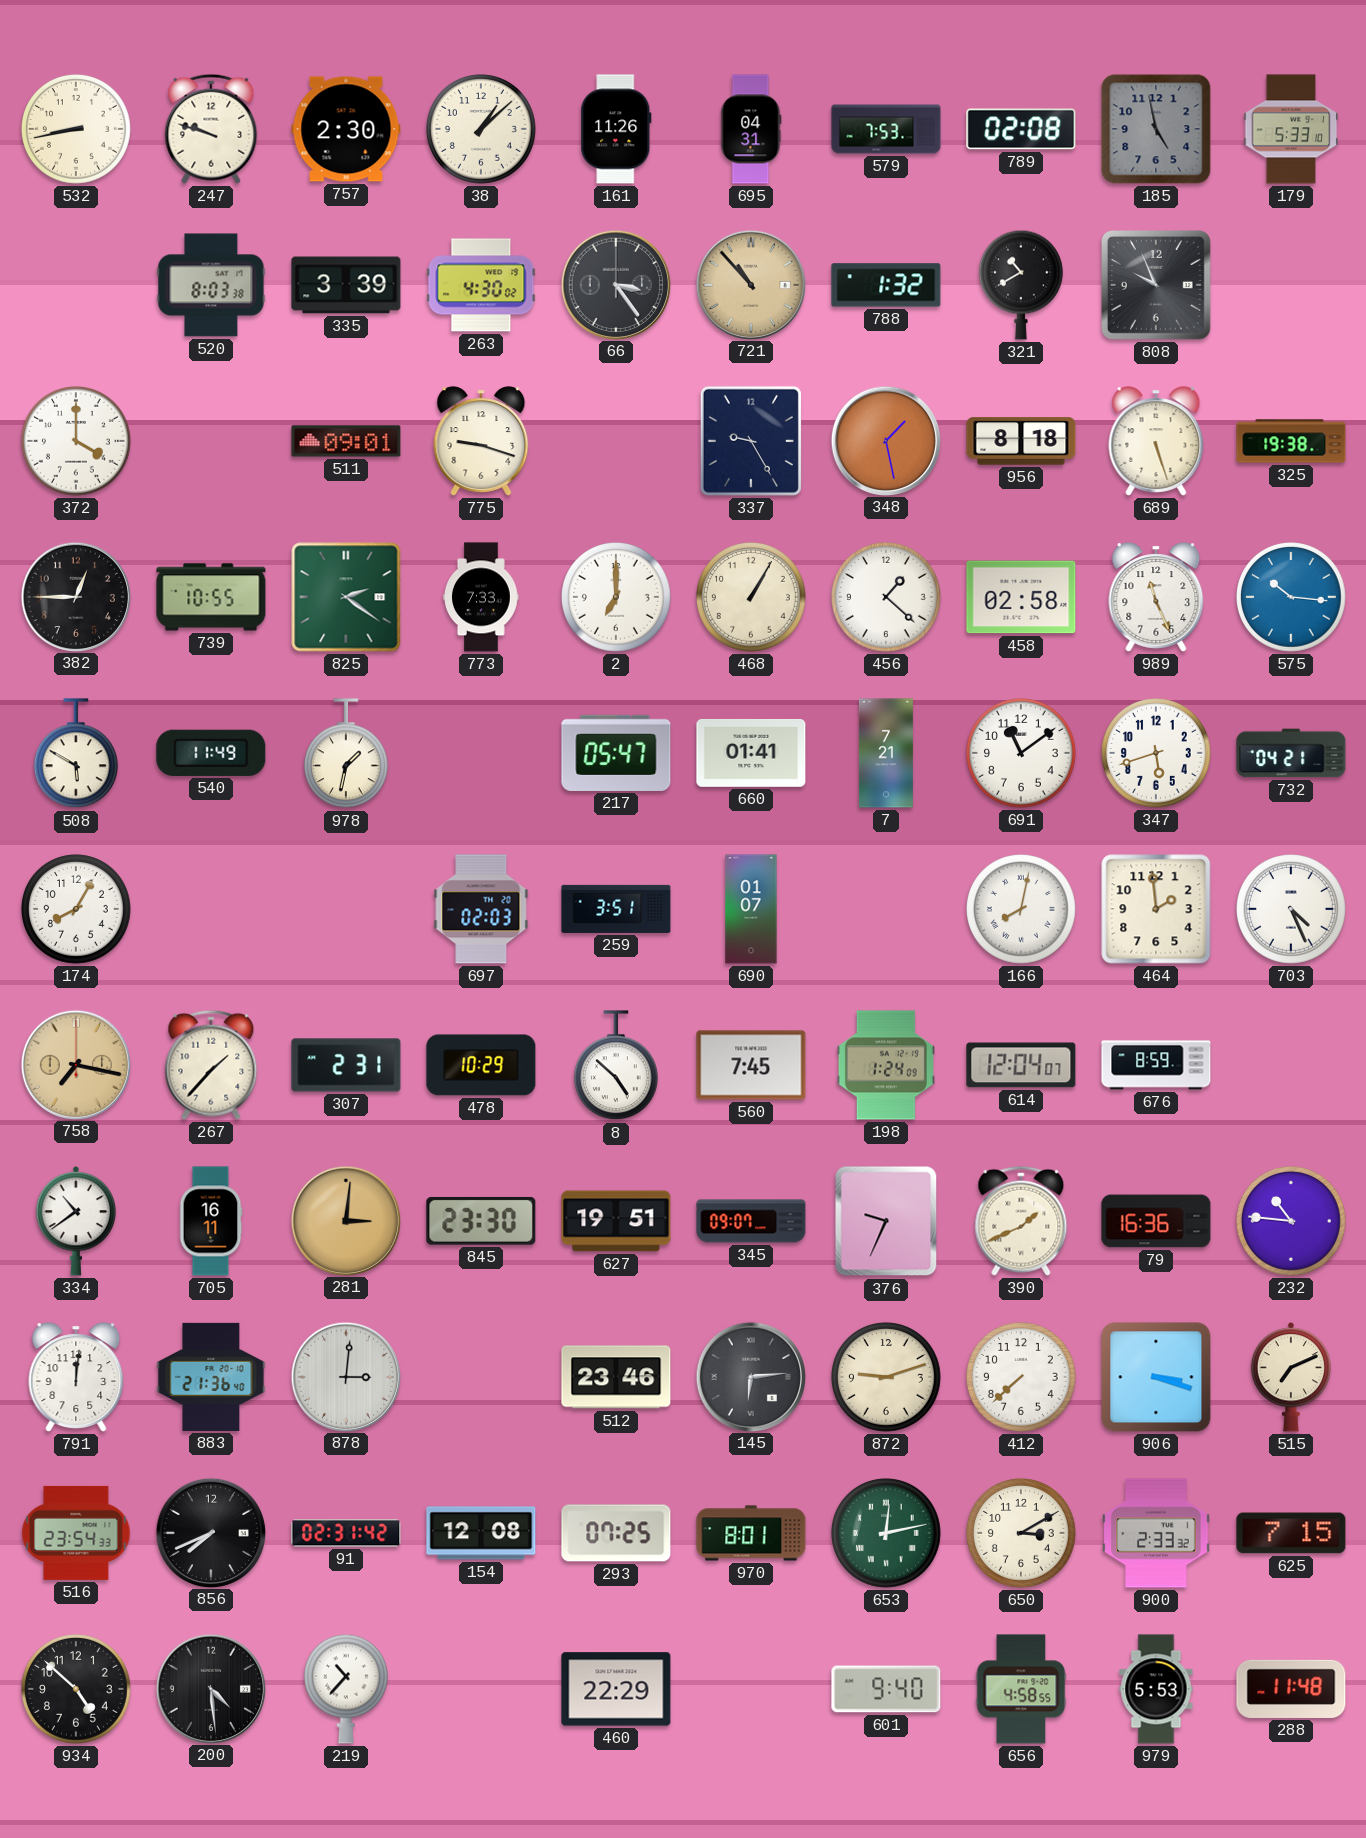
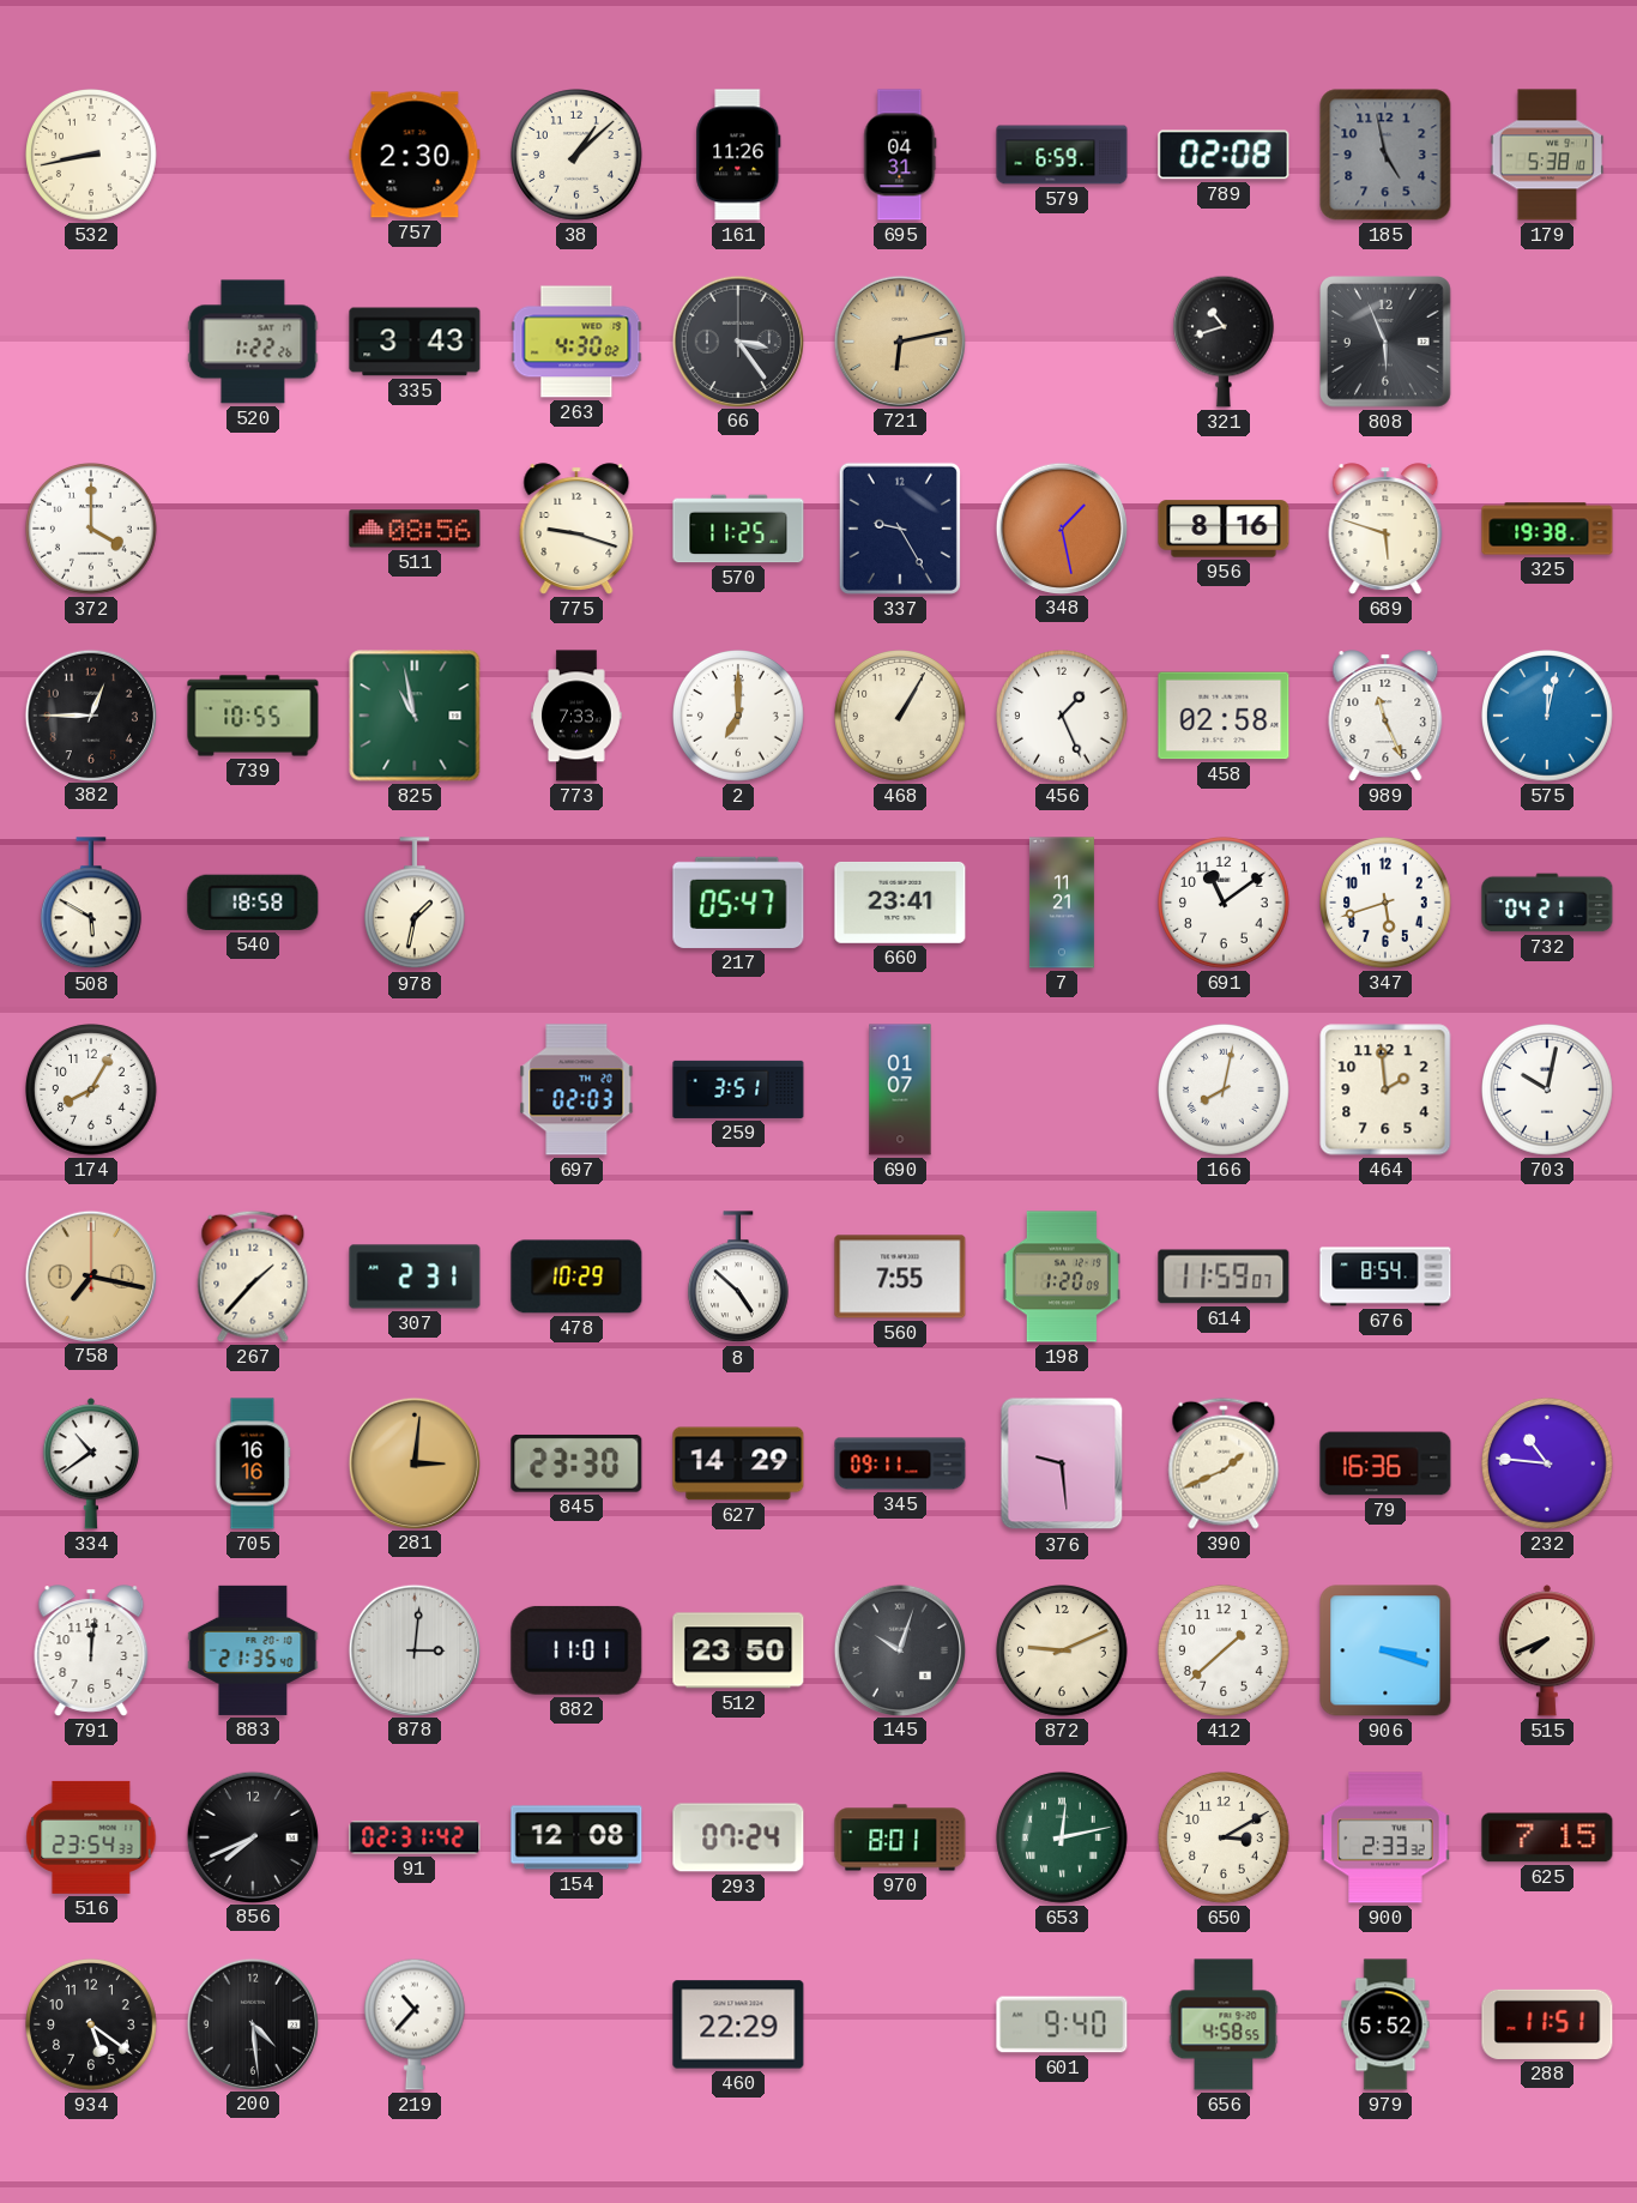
247: 9:48 -> none (211, 129)
579: 7:53 -> 6:59 (1062, 155)
179: 5:33 -> 5:38 (1547, 155)
520: 8:03 -> 1:22 (253, 342)
335: 3:39 -> 3:43 (415, 342)
721: 10:53 -> 6:13 (899, 340)
788: 1:32 -> none (886, 285)
321: 10:40 -> 10:42 (1224, 342)
808: 9:56 -> 5:56 (1387, 343)
511: 09:01 -> 08:56 (415, 529)
570: none -> 11:25 (738, 529)
956: 8:18 -> 8:16 (1224, 529)
689: 5:27 -> 5:48 (1385, 529)
825: 2:21 -> 10:58 (415, 716)
456: 1:22 -> 1:26 (1063, 717)
575: 10:16 -> 12:02 (1548, 717)
540: 11:49 -> 18:58 (253, 903)
660: 01:41 -> 23:41 (900, 903)
7: 7:21 -> 11:21 (1062, 903)
703: 4:26 -> 10:02 (1548, 1091)
560: 7:45 -> 7:55 (900, 1276)
198: 1:24 -> 1:20 (1062, 1276)
614: 12:04 -> 11:59 (1224, 1276)
676: 8:59 -> 8:54 (1385, 1276)
705: 16:11 -> 16:16 (253, 1463)
627: 19:51 -> 14:29 (738, 1463)
345: 09:07 -> 09:11 (900, 1463)
376: 9:34 -> 9:29 (1062, 1463)
883: 21:36 -> 21:35 (253, 1650)
882: none -> 11:01 (576, 1650)
512: 23:46 -> 23:50 (738, 1650)
145: 6:14 -> 10:03 (899, 1649)
872: 9:12 -> 9:11 (1063, 1652)
412: 7:38 -> 1:38 (1225, 1652)
515: 7:11 -> 7:41 (1546, 1650)
293: 07:25 -> 07:24 (738, 1837)
934: 4:52 -> 5:21 (92, 2026)
979: 5:53 -> 5:52 (1385, 2024)
288: 11:48 -> 11:51 (1547, 2024)
